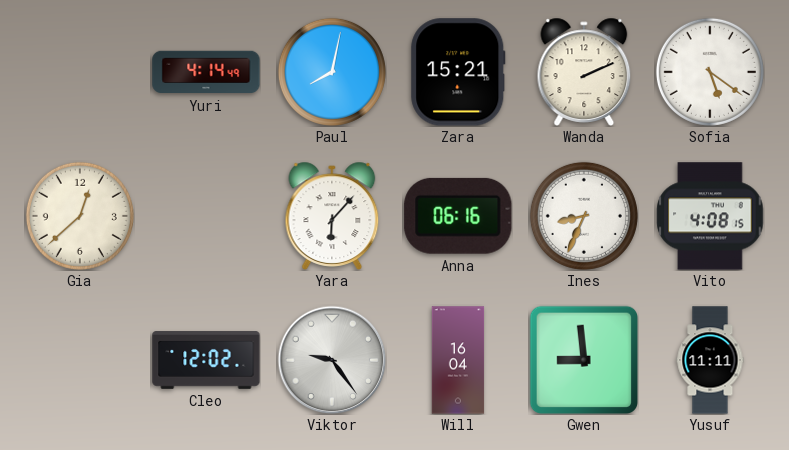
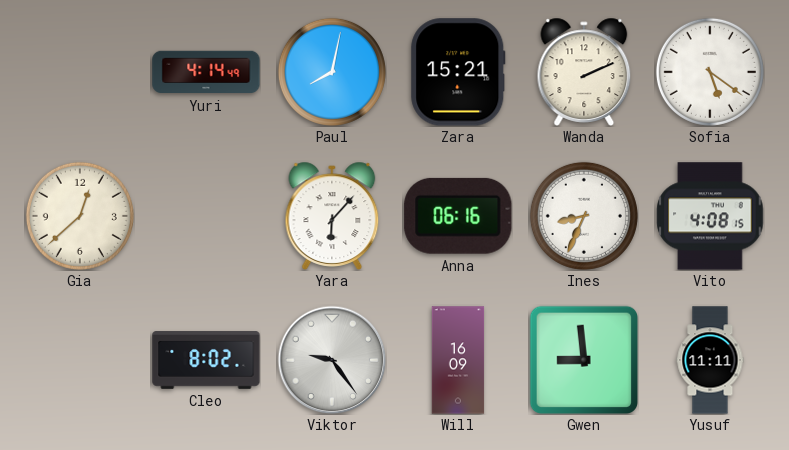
Cleo: 12:02 -> 8:02 (206, 360)
Will: 16:04 -> 16:09 (458, 360)
